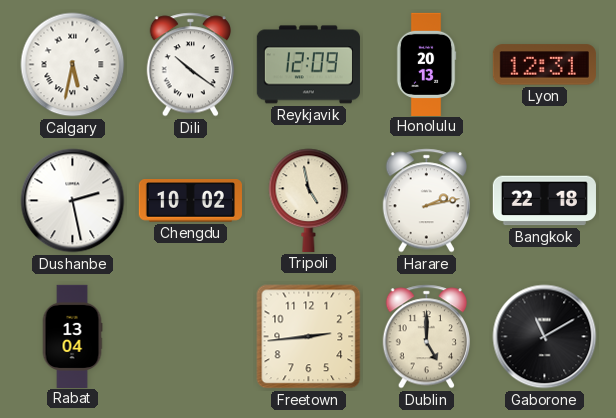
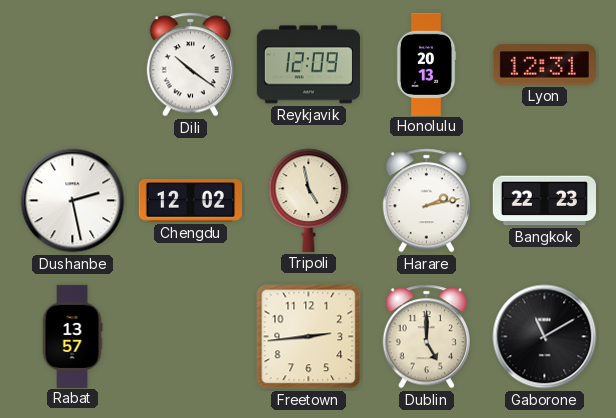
Calgary: 5:32 -> none (73, 65)
Chengdu: 10:02 -> 12:02 (190, 201)
Bangkok: 22:18 -> 22:23 (544, 201)
Rabat: 13:04 -> 13:57 (72, 336)
